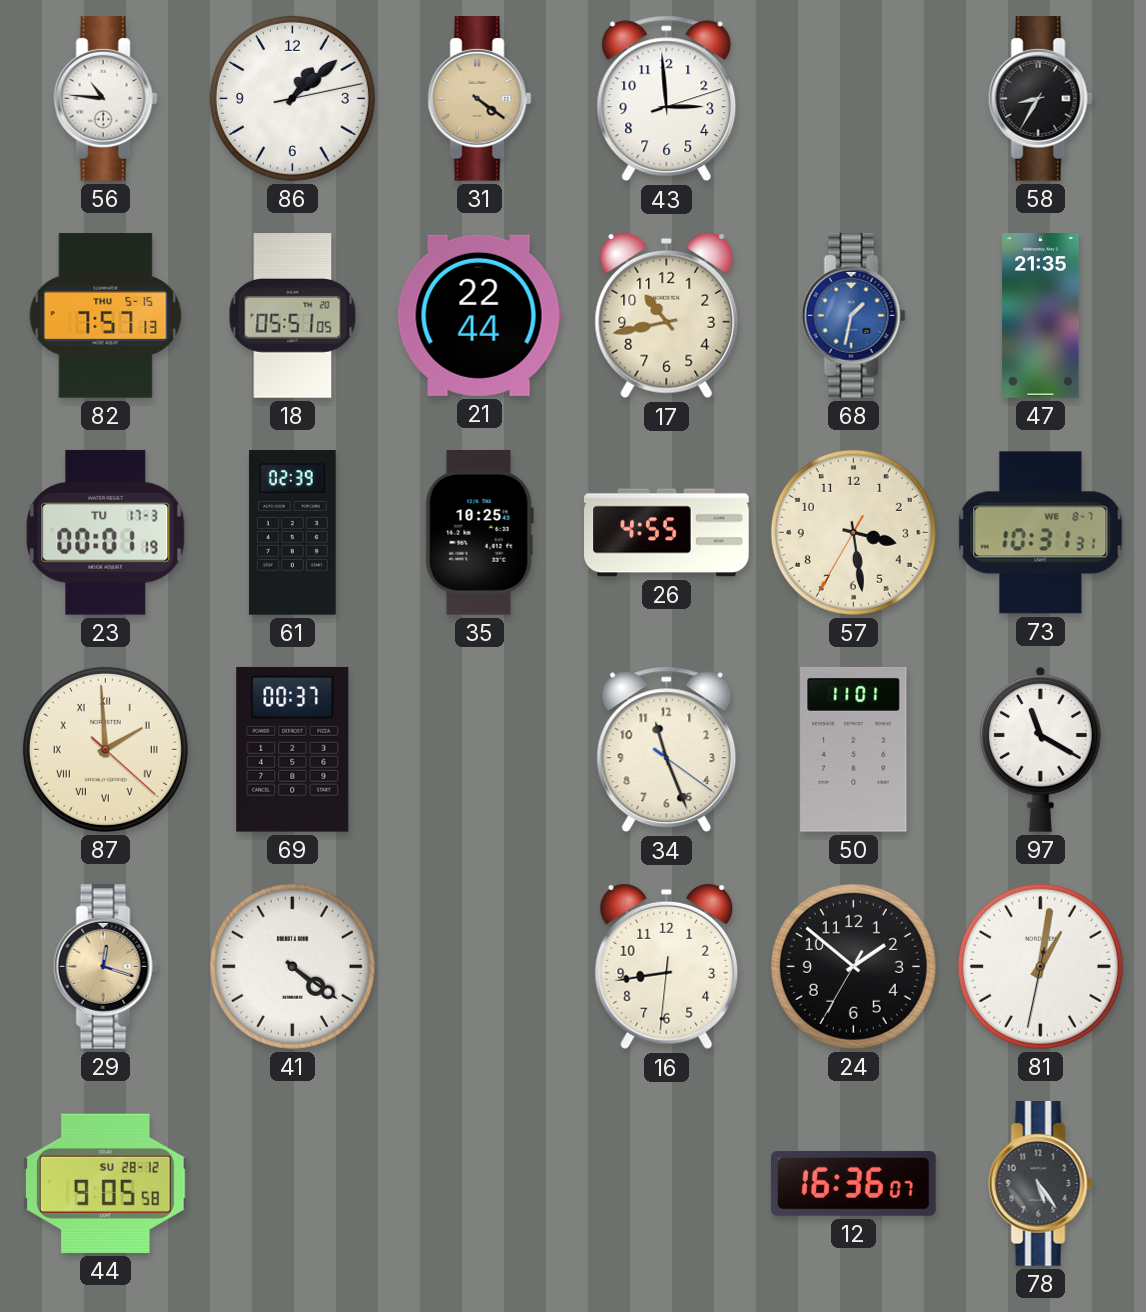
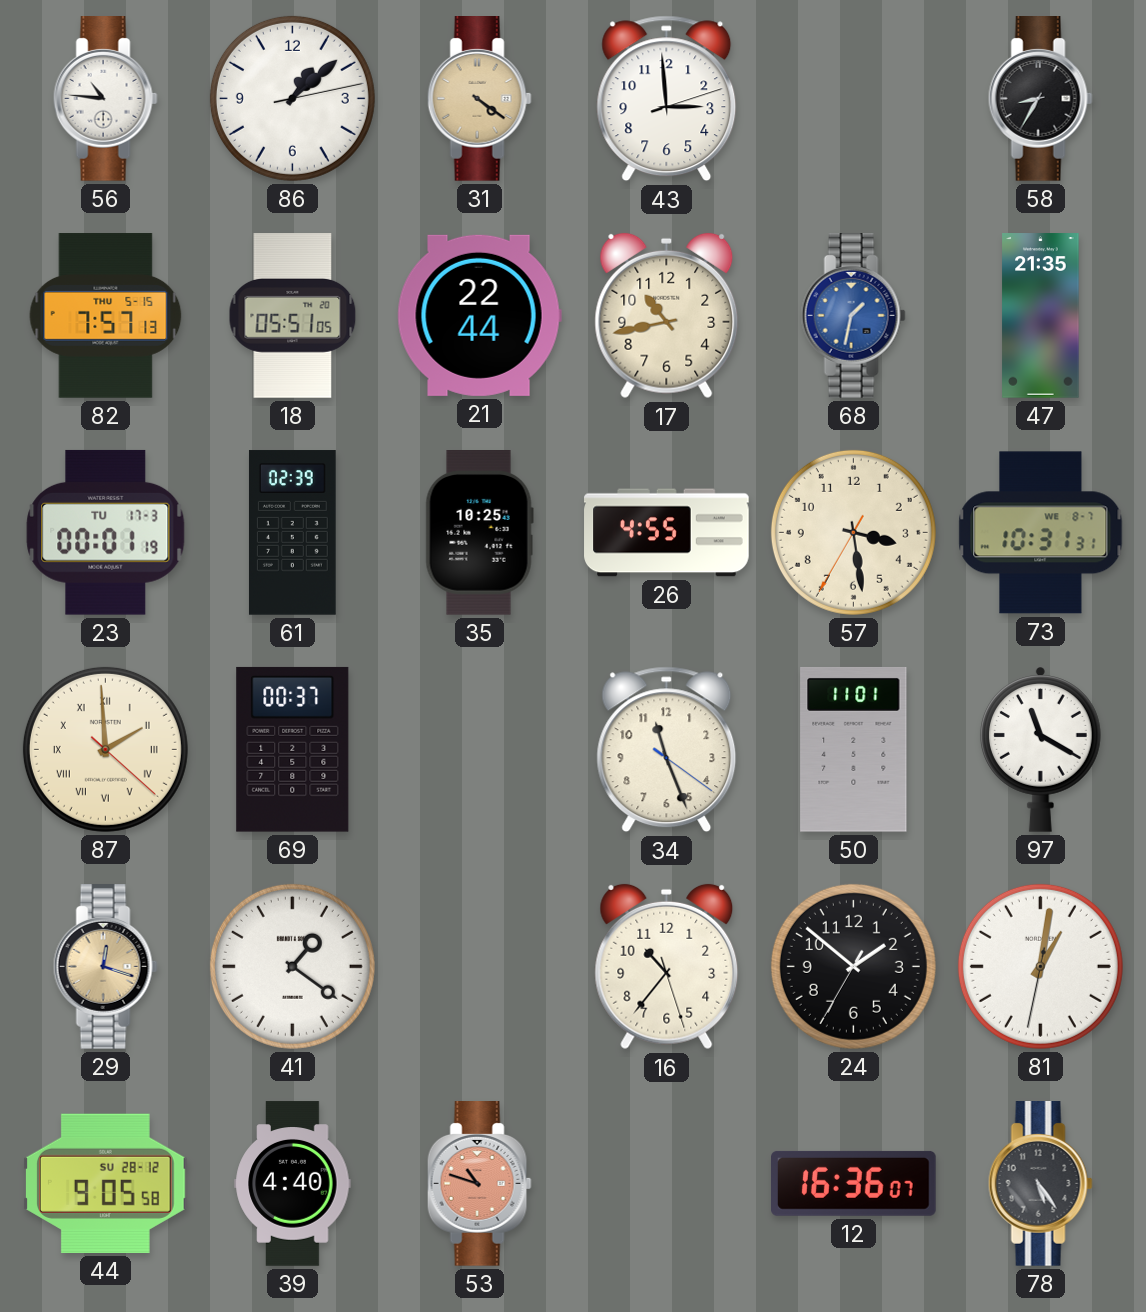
41: 4:21 -> 1:21 (292, 966)
16: 8:43 -> 10:36 (667, 967)
39: none -> 4:40 (293, 1184)
53: none -> 10:48 (479, 1184)
